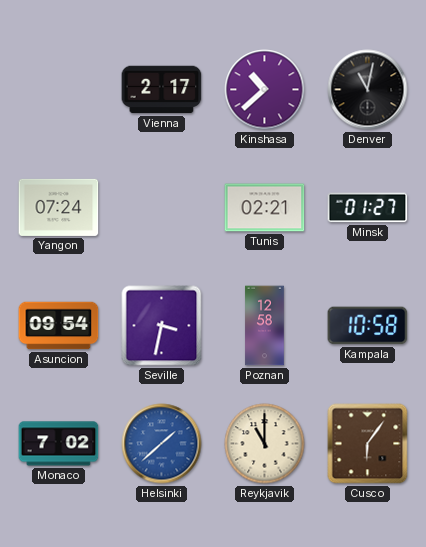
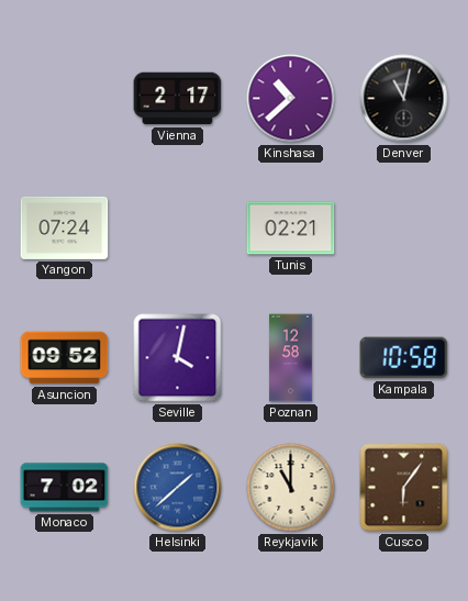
Minsk: 01:27 -> none (368, 208)
Asuncion: 09:54 -> 09:52 (65, 358)
Seville: 3:32 -> 4:02 (178, 358)
